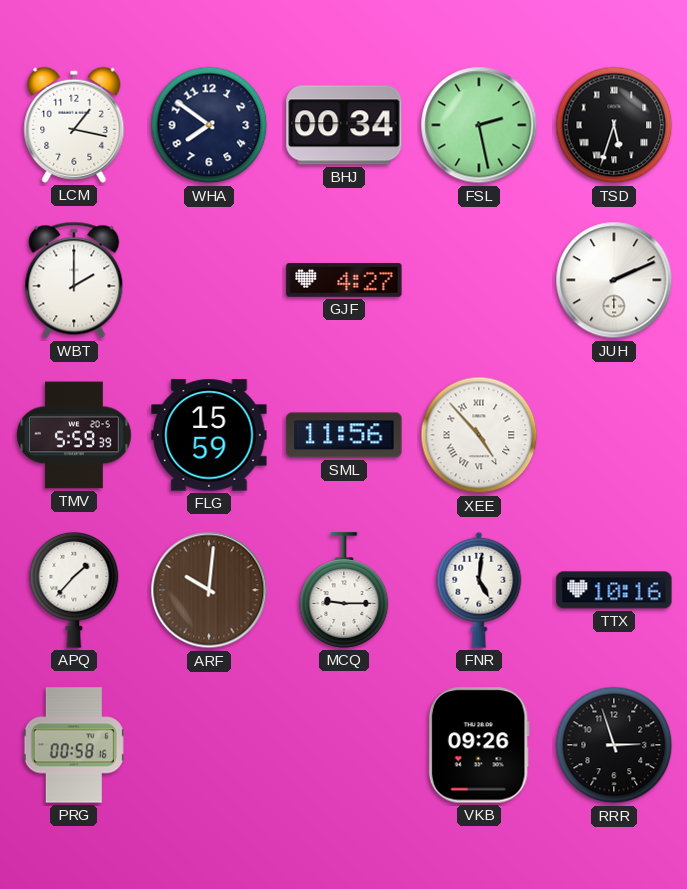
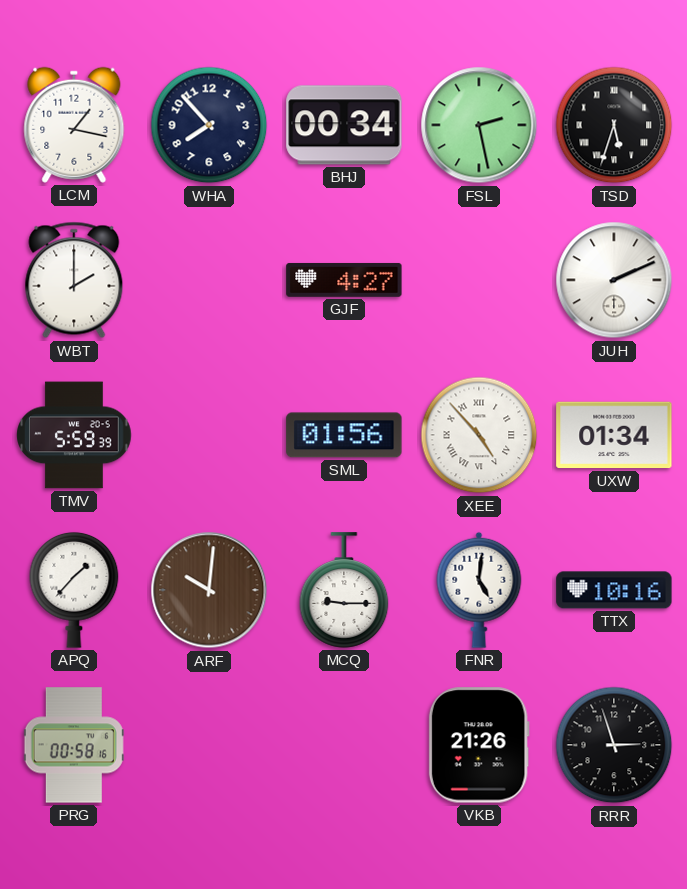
WHA: 7:51 -> 7:53 (209, 125)
FLG: 15:59 -> none (209, 435)
SML: 11:56 -> 01:56 (344, 435)
UXW: none -> 01:34 (614, 435)
VKB: 09:26 -> 21:26 (479, 745)
